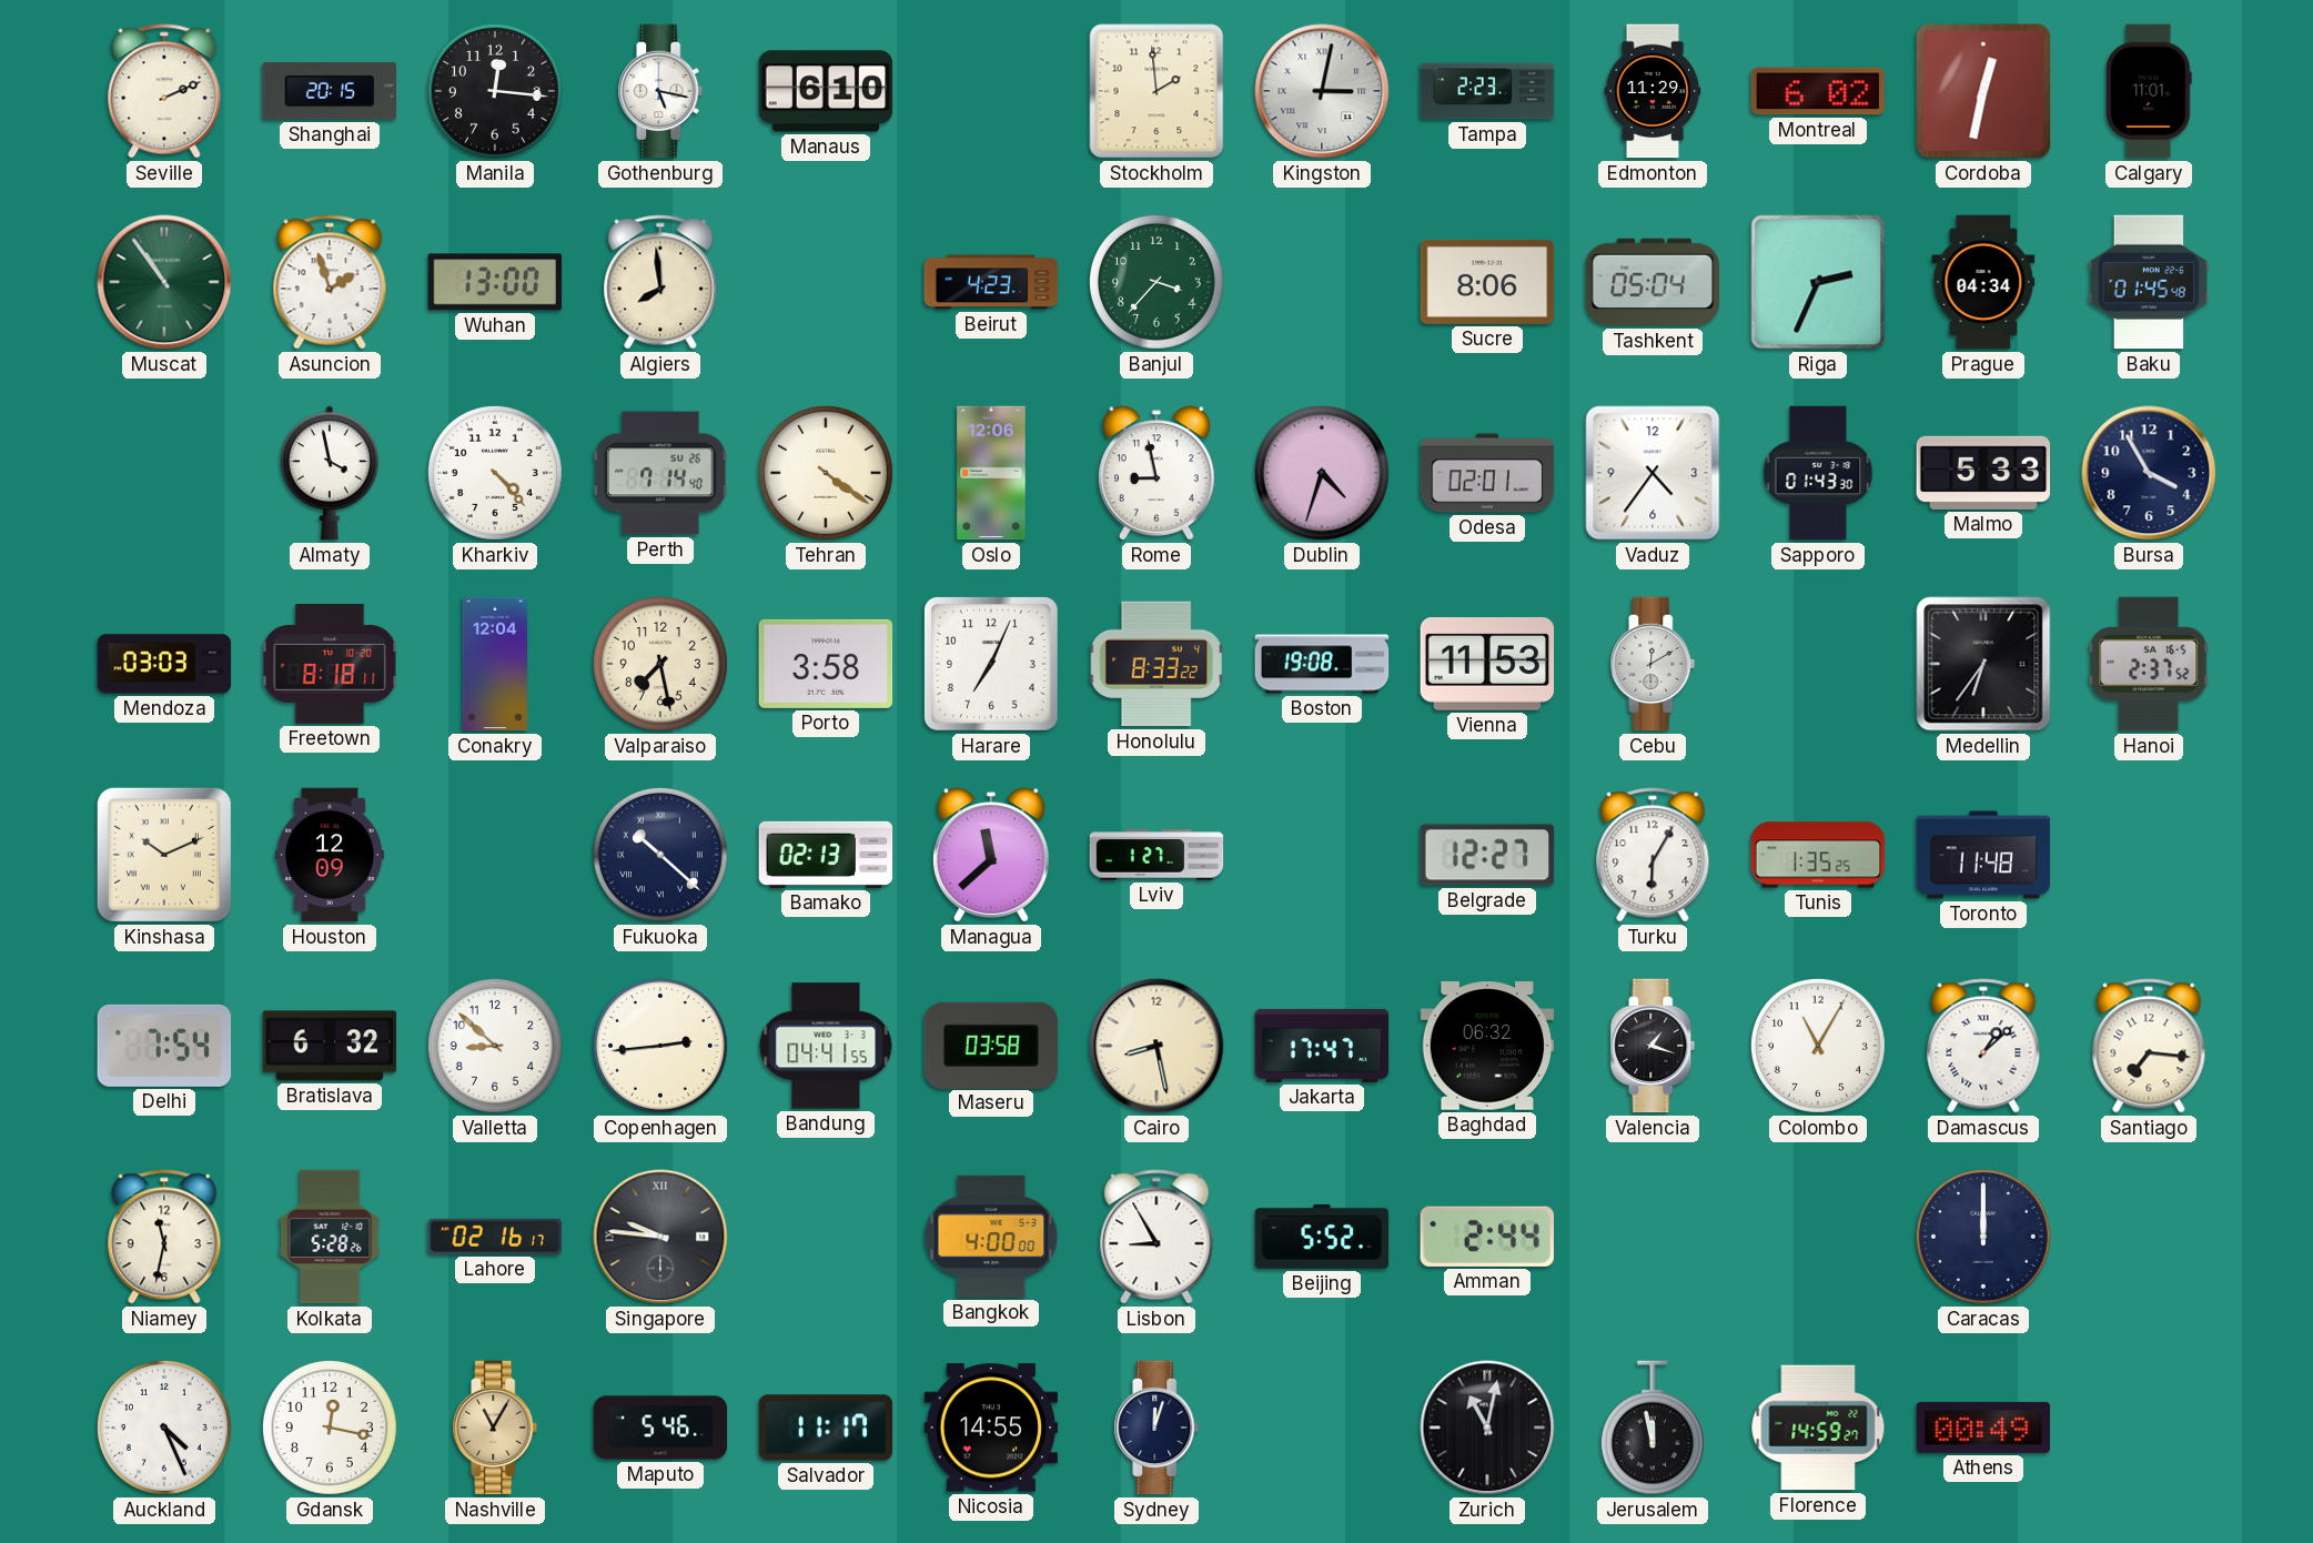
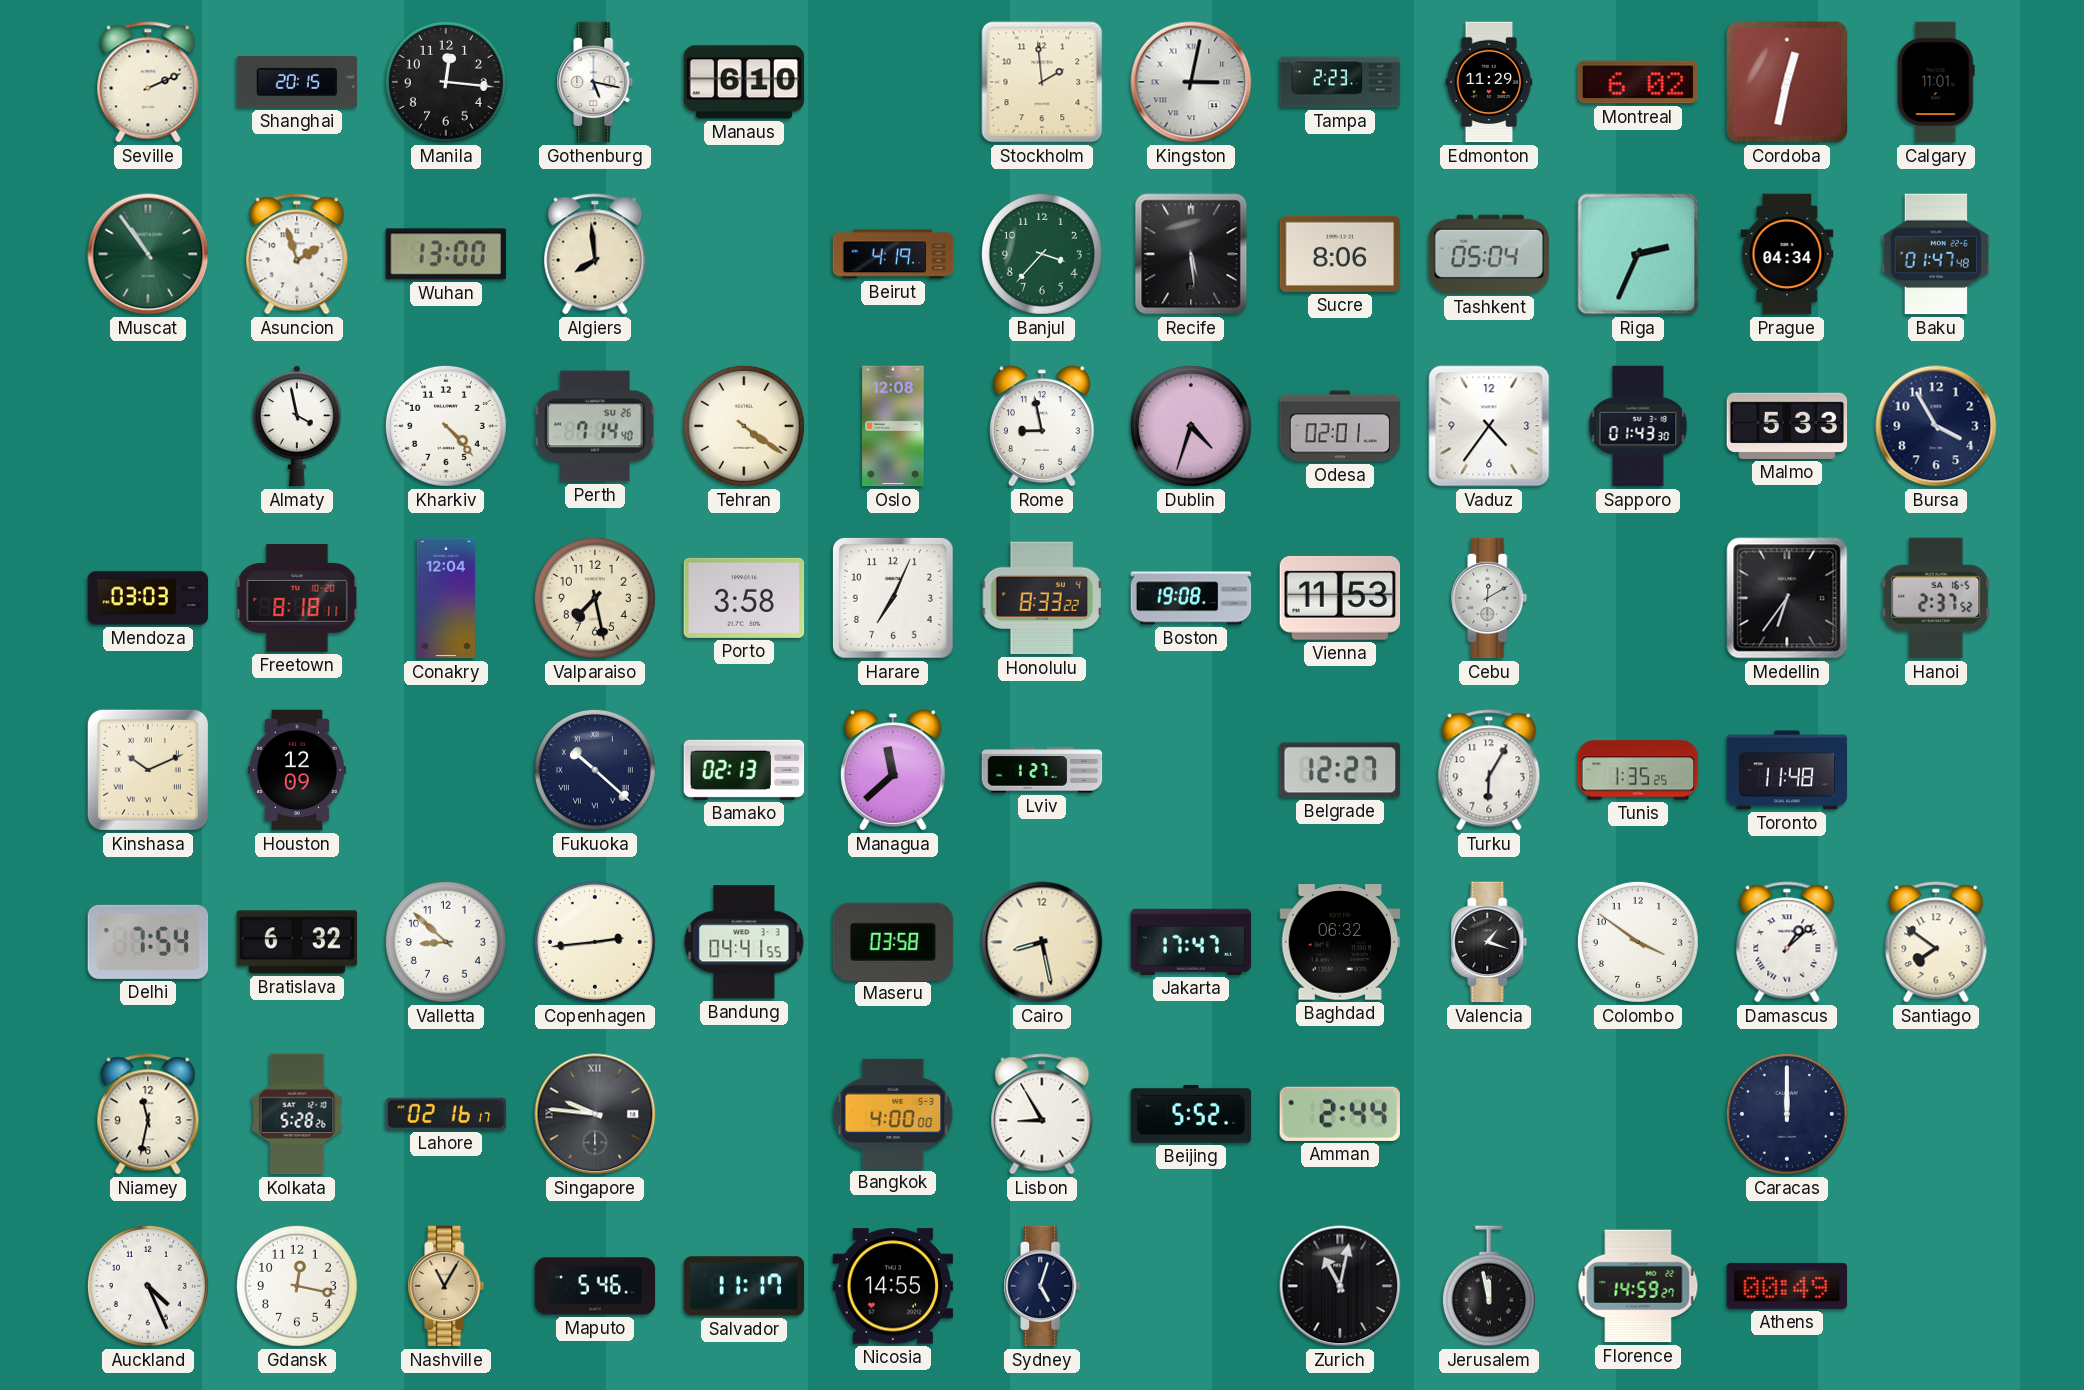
Beirut: 4:23 -> 4:19 (893, 254)
Recife: none -> 5:29 (1191, 254)
Baku: 01:45 -> 01:47 (1935, 254)
Oslo: 12:06 -> 12:08 (893, 426)
Colombo: 11:05 -> 3:51 (1638, 942)
Santiago: 7:16 -> 7:51 (1936, 942)
Sydney: 12:03 -> 5:03 (1042, 1286)
